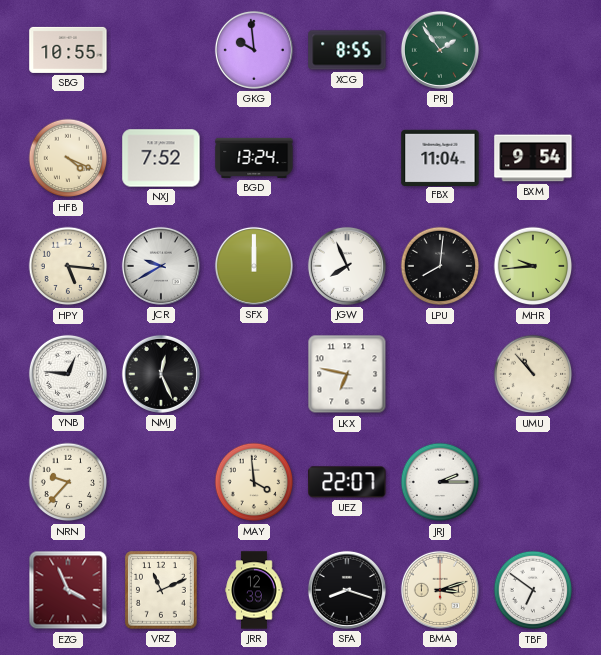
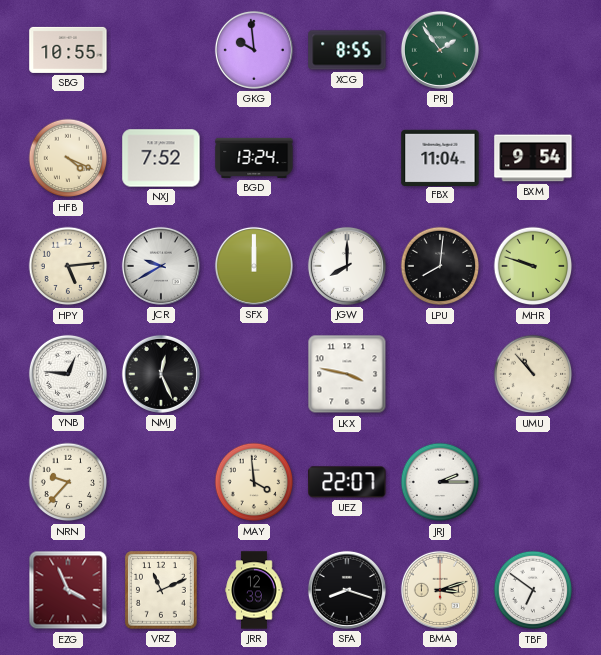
HPY: 5:16 -> 5:14 (68, 266)
JGW: 7:56 -> 8:00 (347, 266)
MHR: 9:44 -> 9:48 (533, 266)
LKX: 6:47 -> 3:47 (347, 374)
